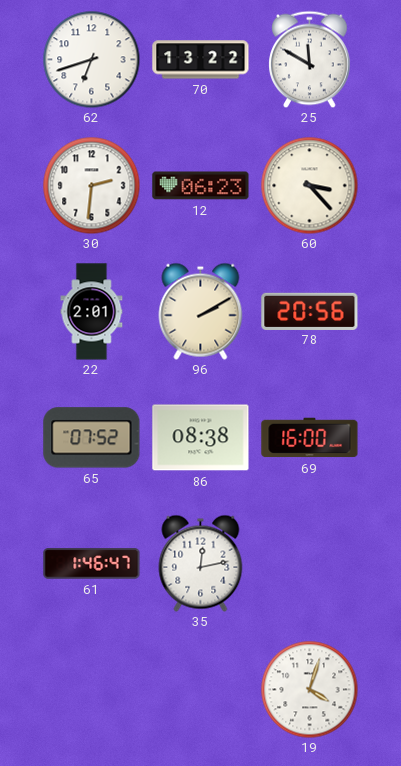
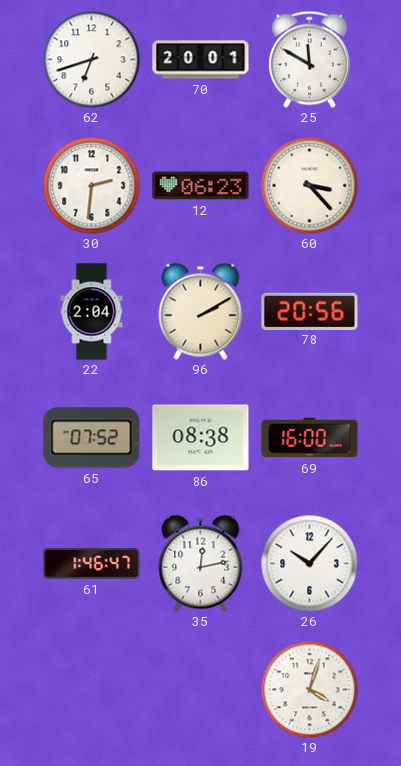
70: 13:22 -> 20:01 (201, 60)
22: 2:01 -> 2:04 (92, 312)
26: none -> 10:07 (309, 563)
